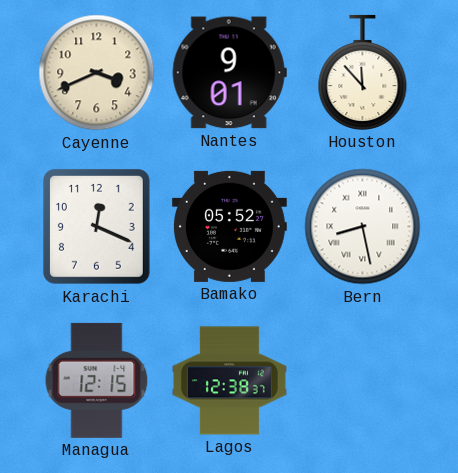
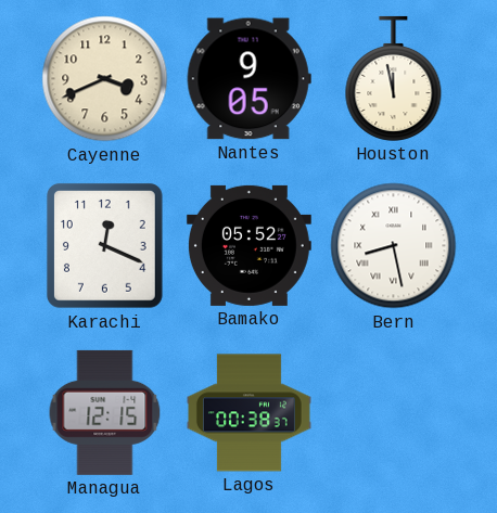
Nantes: 9:01 -> 9:05 (248, 79)
Houston: 11:53 -> 11:58 (394, 78)
Lagos: 12:38 -> 00:38 (248, 413)
